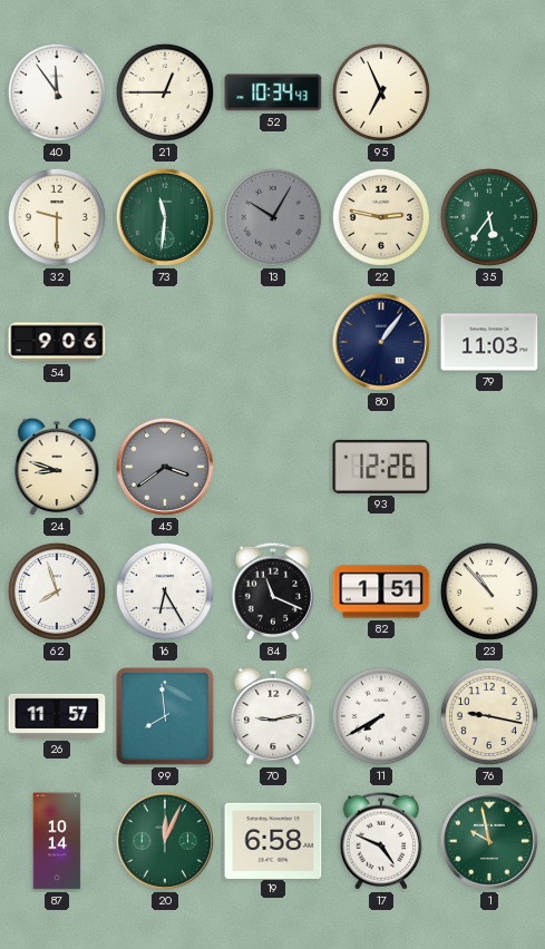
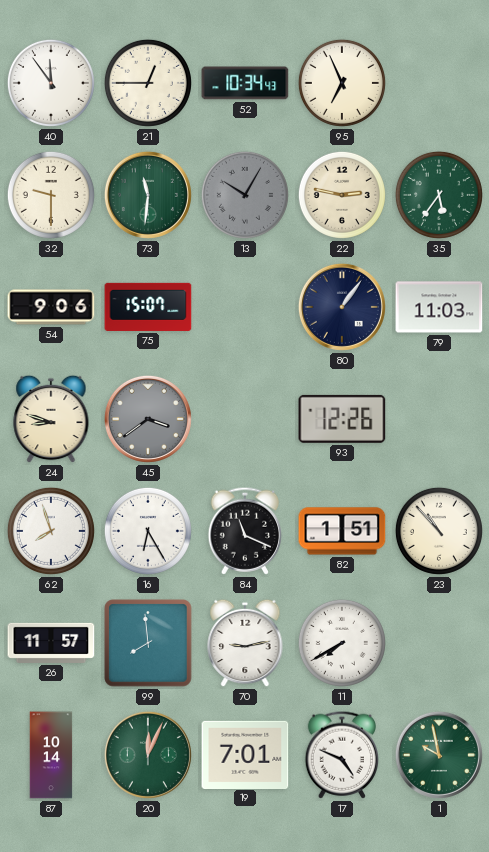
75: none -> 15:07 (148, 307)
76: 9:17 -> none (489, 716)
19: 6:58 -> 7:01 (245, 754)
